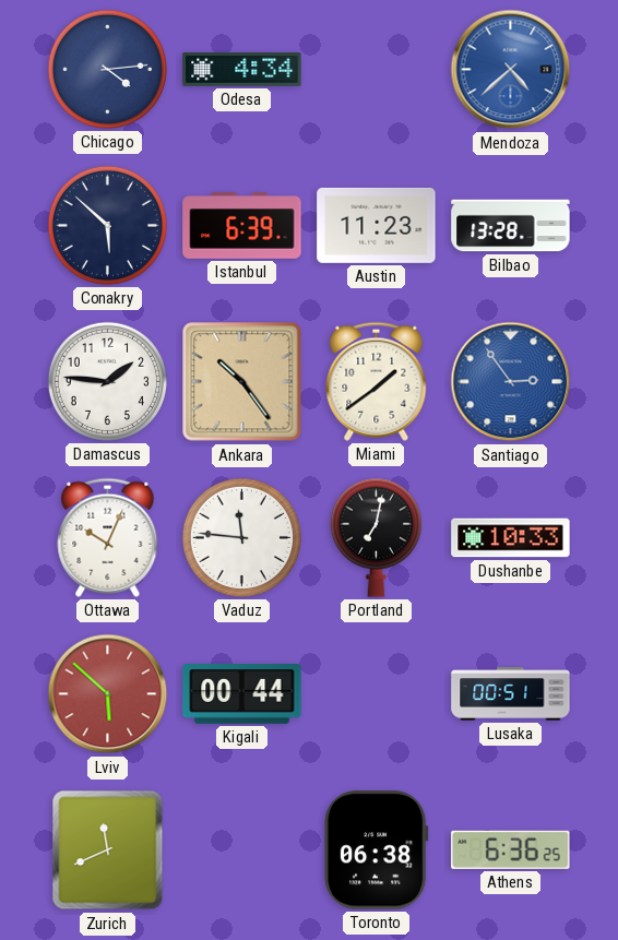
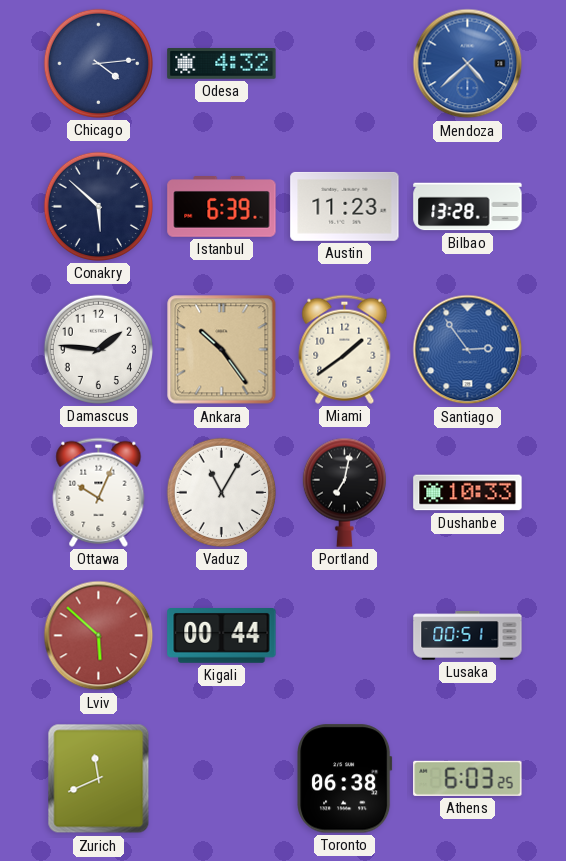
Odesa: 4:34 -> 4:32 (222, 64)
Vaduz: 11:46 -> 11:05 (221, 492)
Athens: 6:36 -> 6:03 (468, 778)
